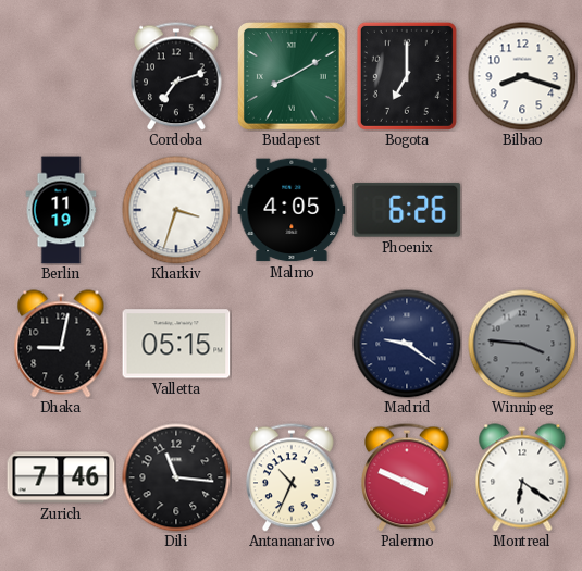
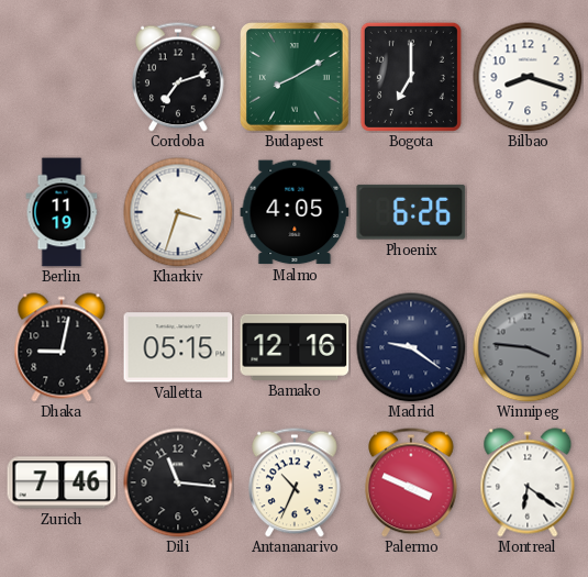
Bamako: none -> 12:16 (295, 347)
